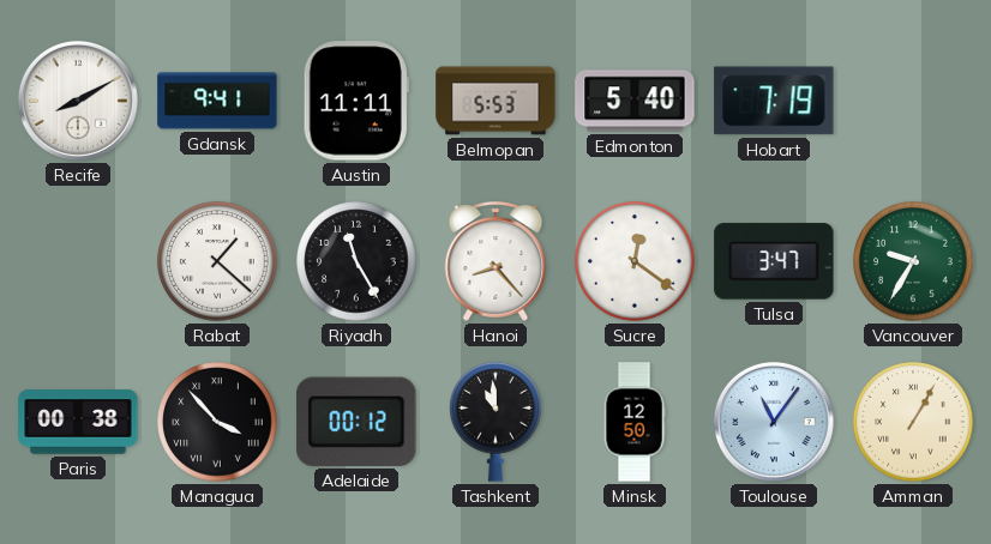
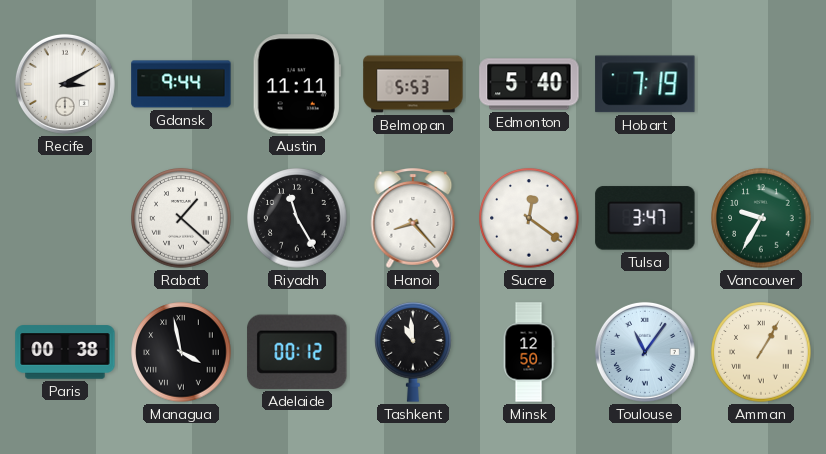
Recife: 8:10 -> 3:10 (65, 84)
Gdansk: 9:41 -> 9:44 (181, 84)
Managua: 3:53 -> 3:58 (181, 352)
